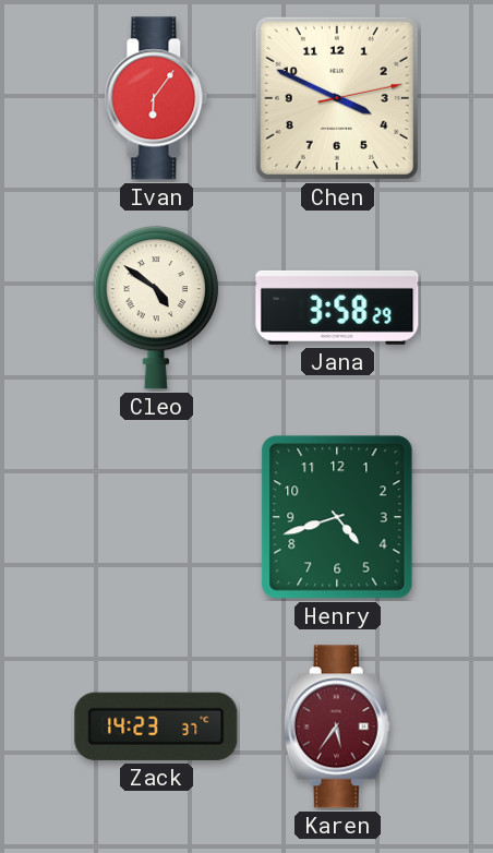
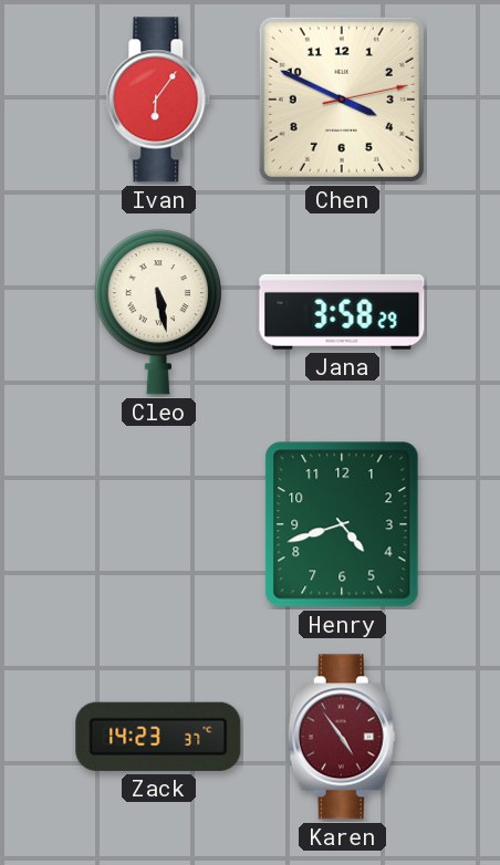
Cleo: 4:51 -> 5:28 (158, 312)
Karen: 5:36 -> 4:54 (342, 737)
